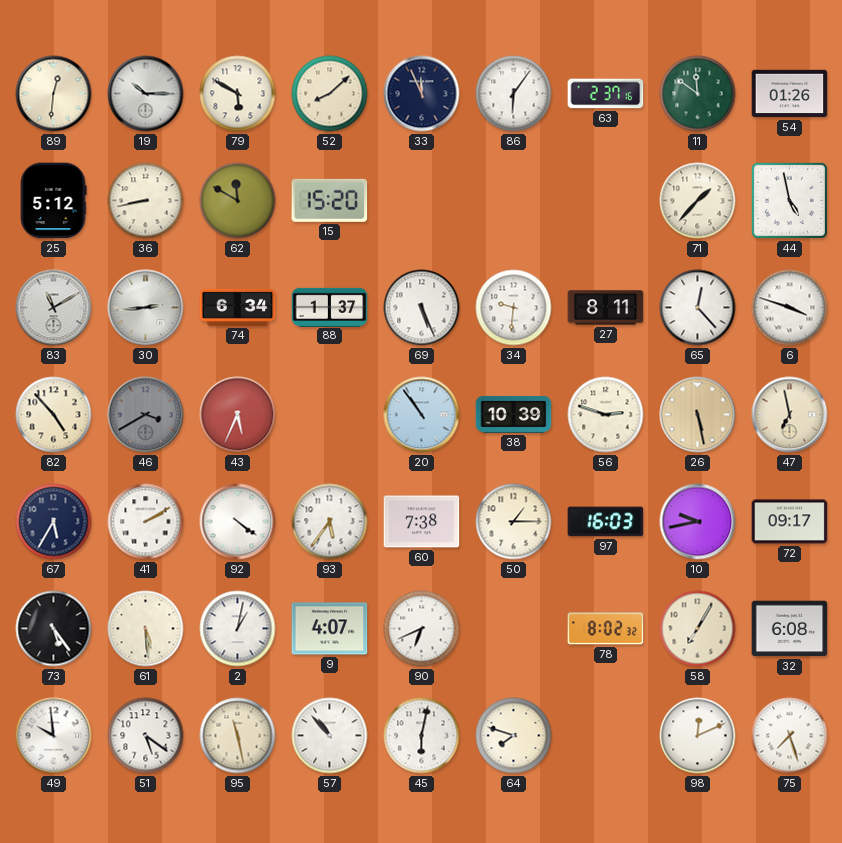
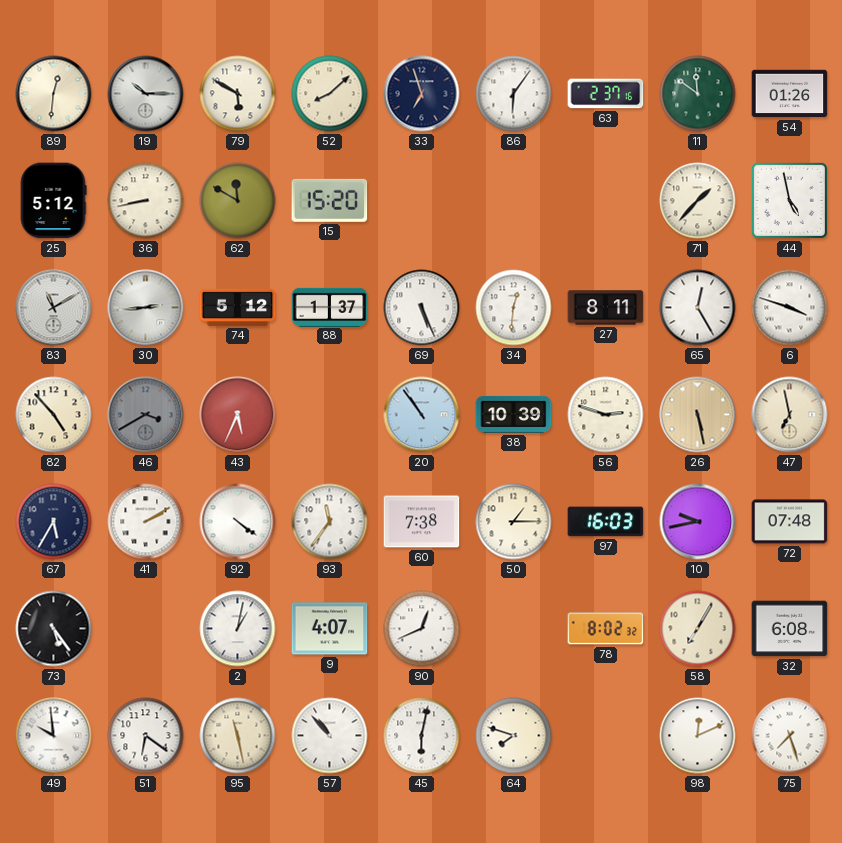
33: 11:56 -> 6:57 (422, 94)
74: 6:34 -> 5:12 (238, 307)
34: 9:31 -> 12:31 (514, 308)
65: 12:23 -> 12:25 (698, 308)
93: 5:36 -> 11:36 (330, 522)
72: 09:17 -> 07:48 (790, 522)
61: 5:29 -> none (146, 629)
90: 6:41 -> 12:41 (422, 629)
51: 5:21 -> 6:21 (146, 736)
